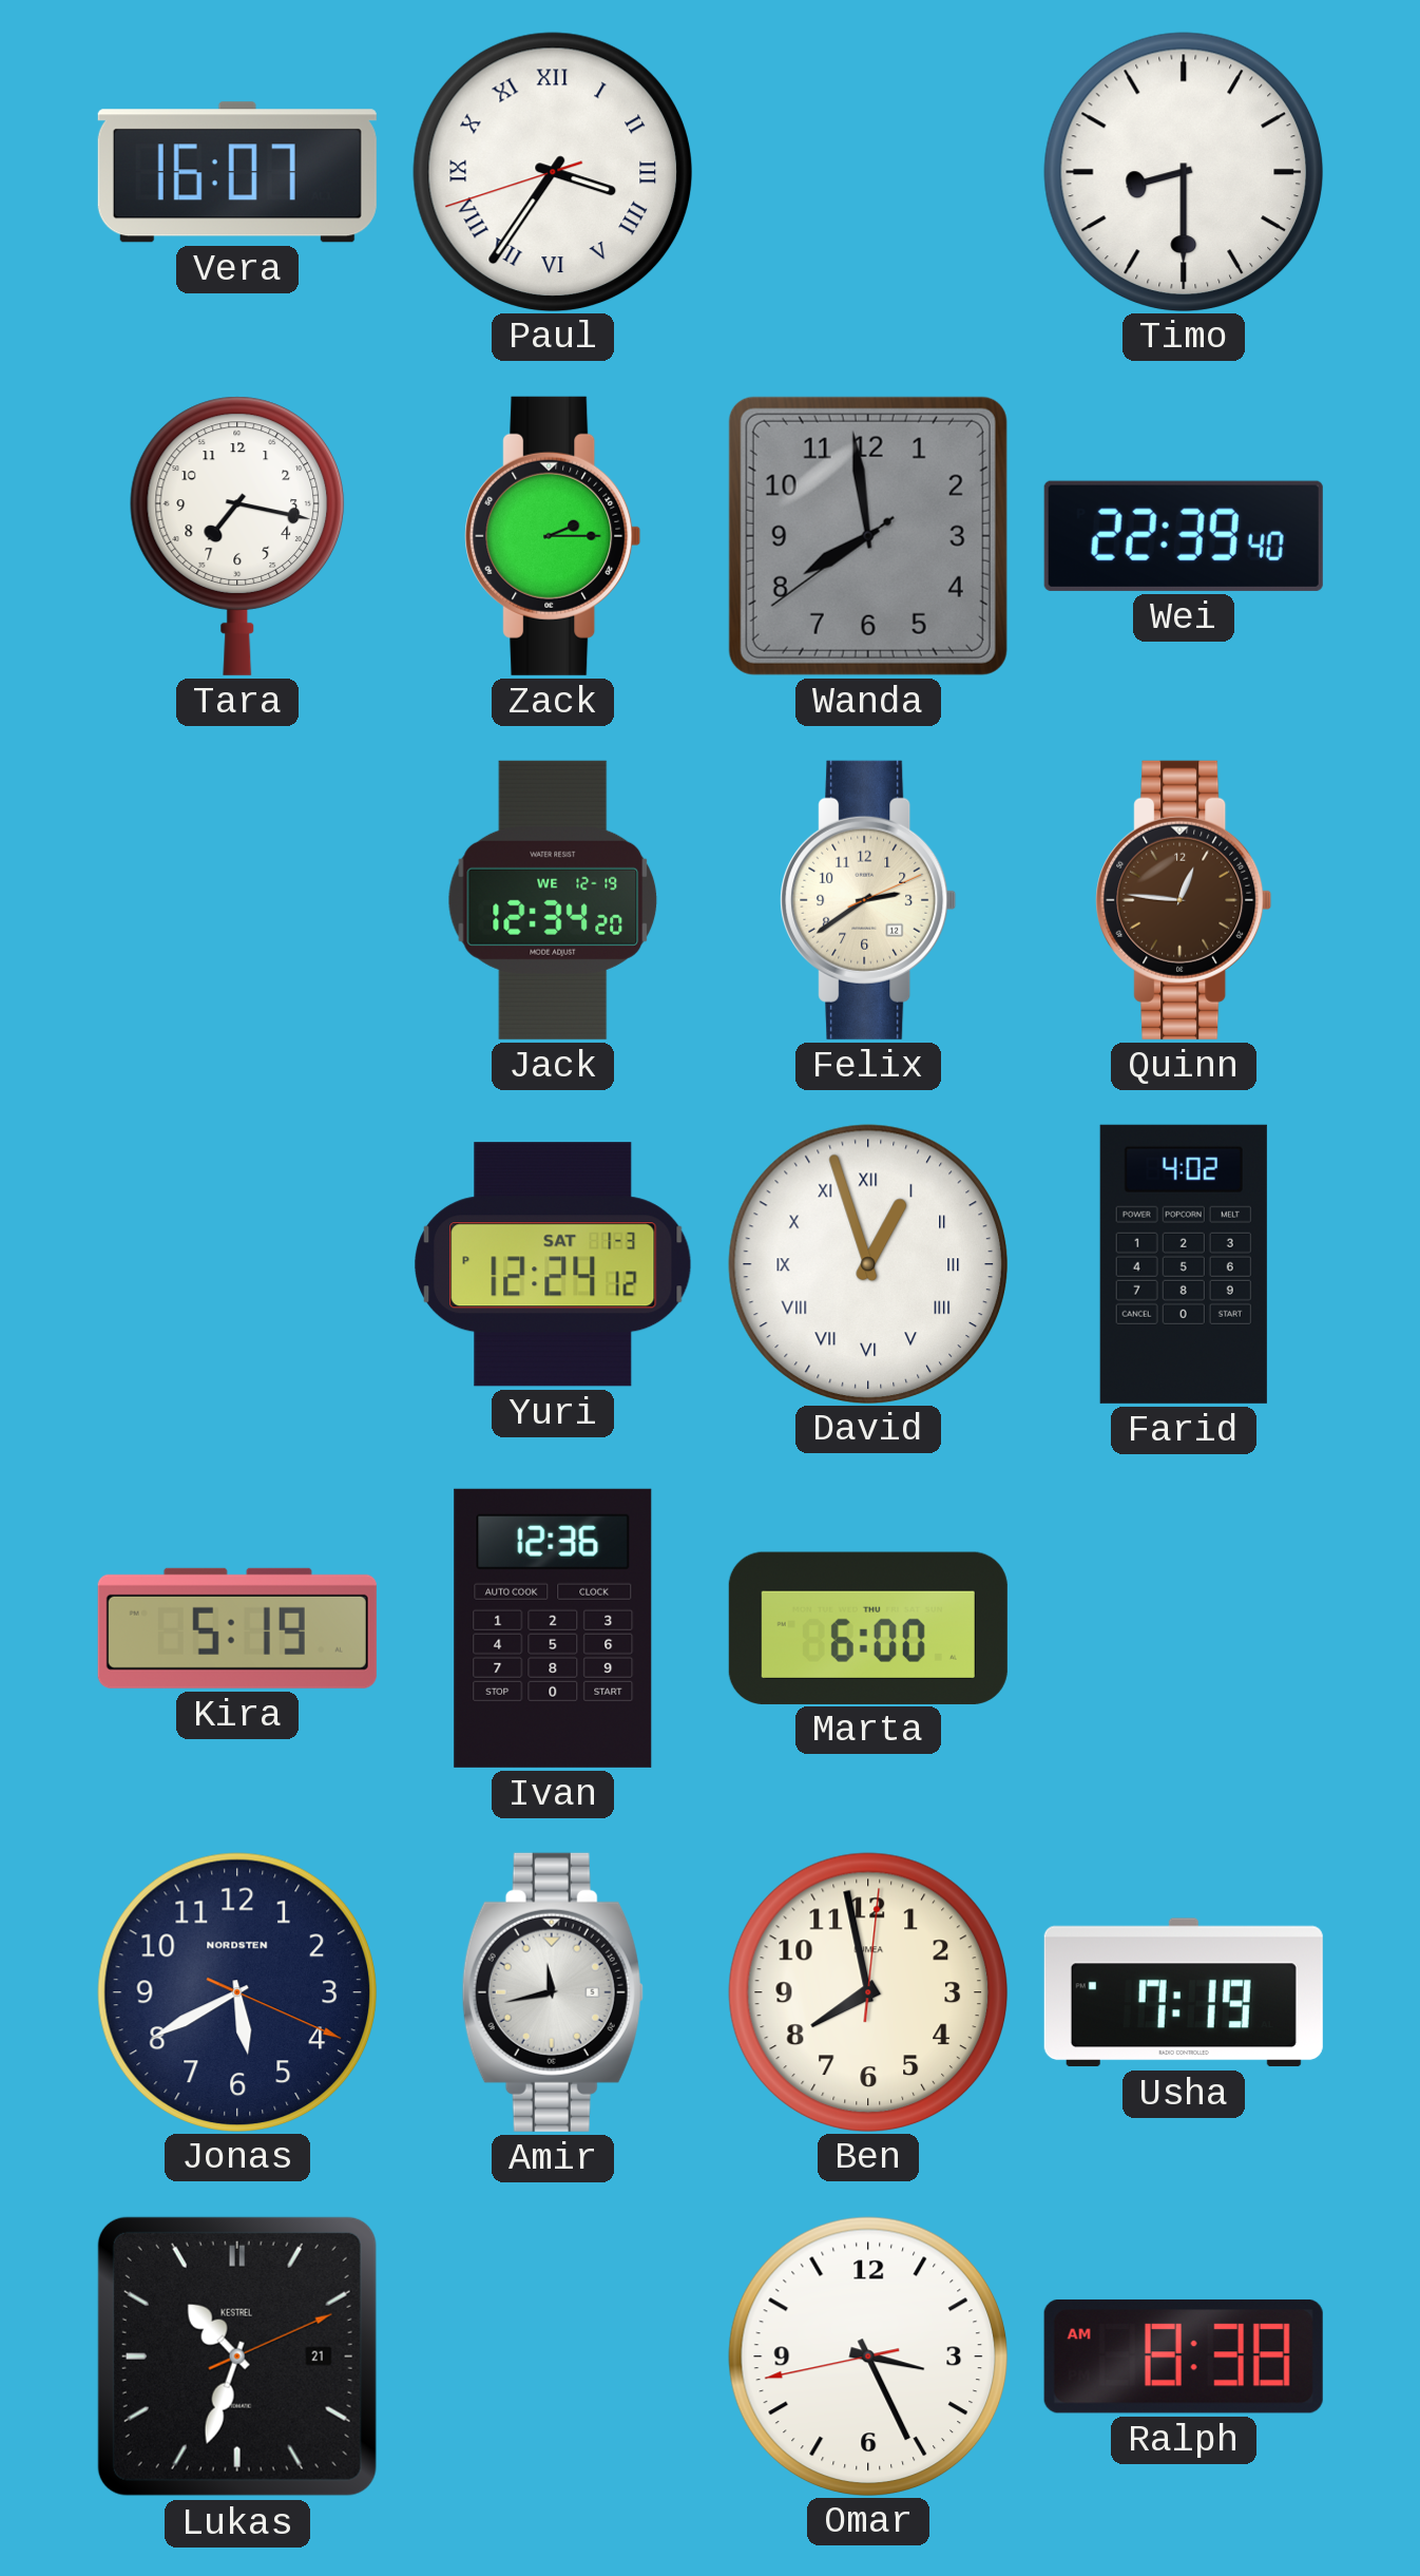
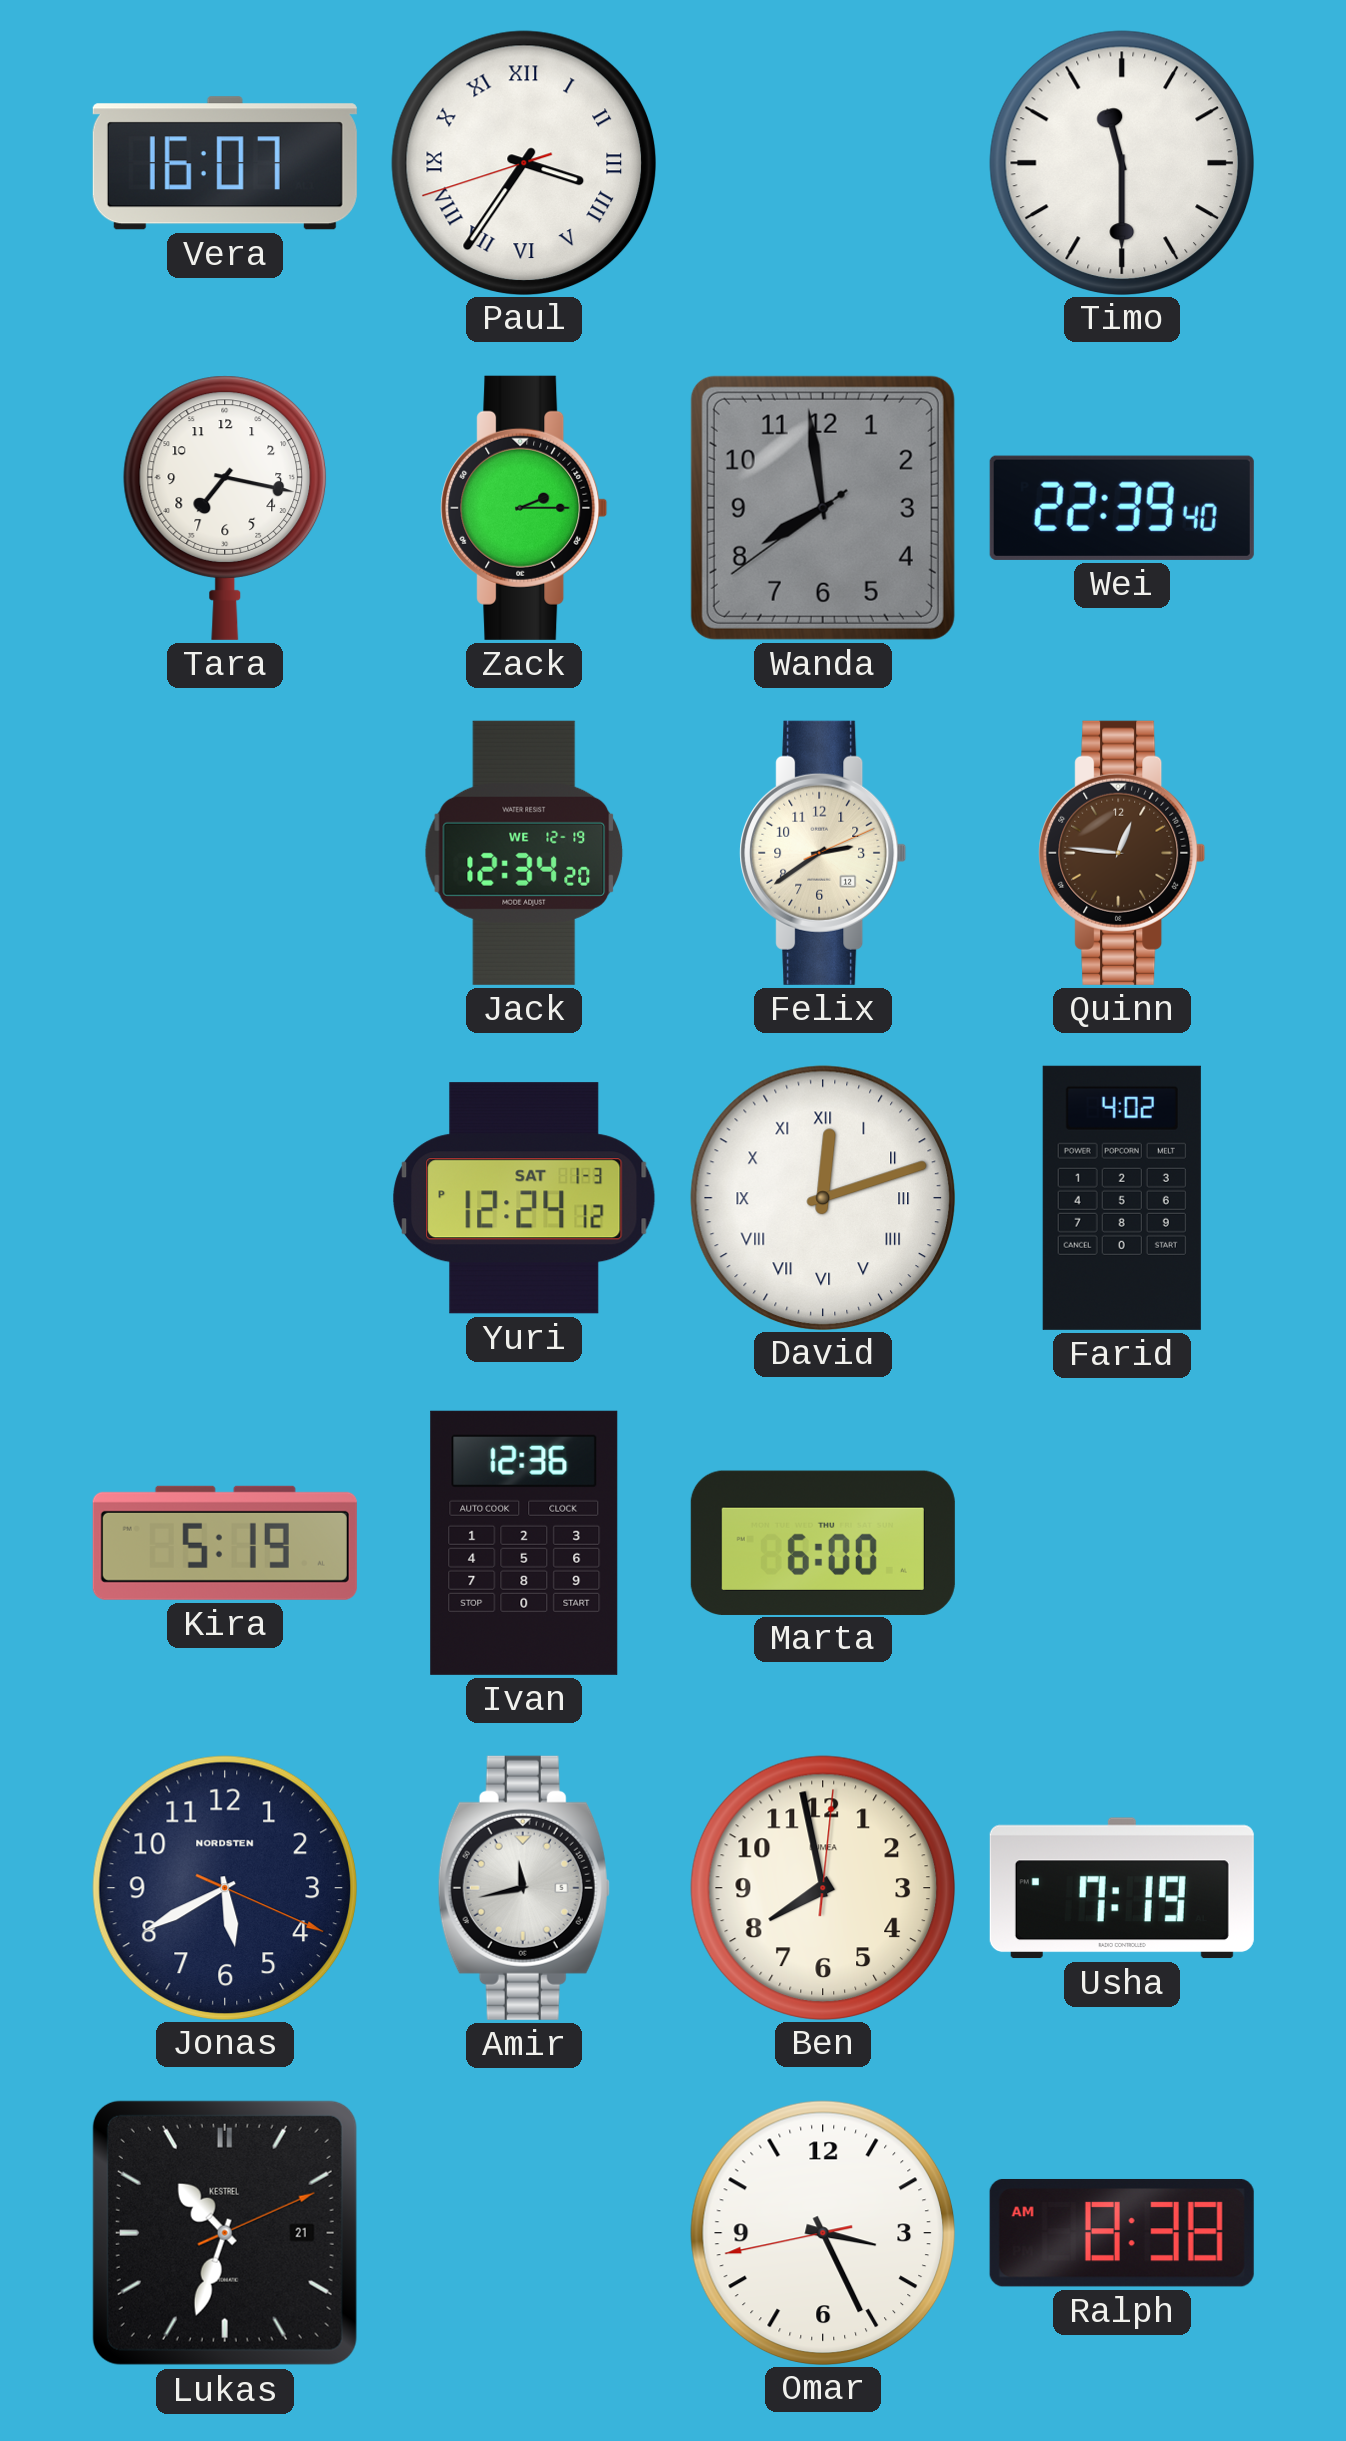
Timo: 8:30 -> 11:30 (1121, 162)
David: 12:57 -> 12:12 (822, 1197)
